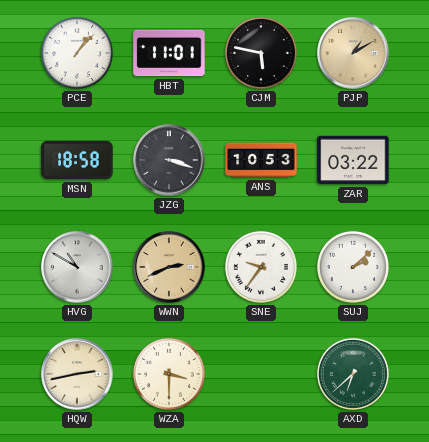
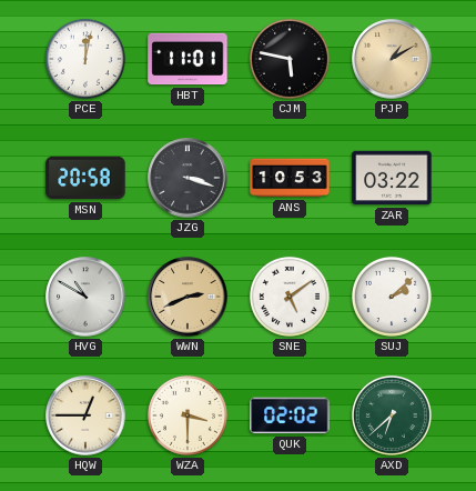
PCE: 1:07 -> 12:02 (85, 59)
MSN: 18:58 -> 20:58 (85, 178)
SNE: 9:36 -> 5:09 (290, 297)
HQW: 2:43 -> 12:45 (85, 415)
QUK: none -> 02:02 (290, 415)
